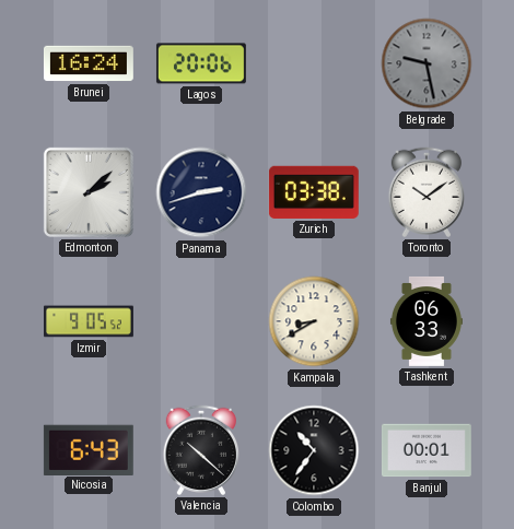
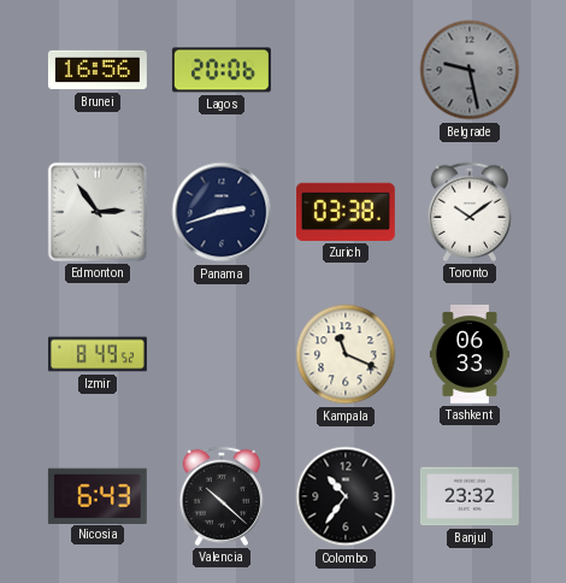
Brunei: 16:24 -> 16:56 (98, 70)
Edmonton: 2:08 -> 2:54 (98, 212)
Izmir: 9:05 -> 8:49 (98, 354)
Kampala: 8:40 -> 11:19 (346, 354)
Banjul: 00:01 -> 23:32 (470, 496)
